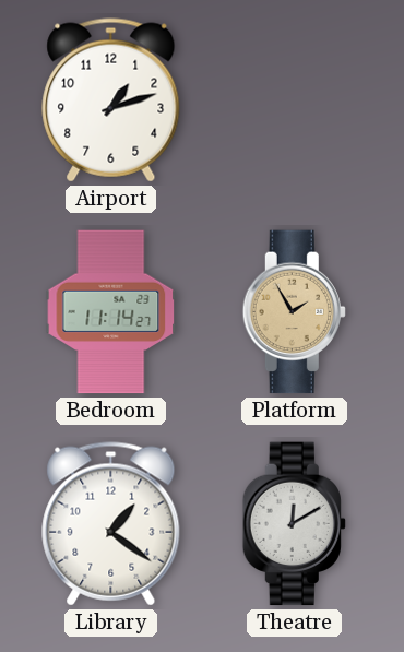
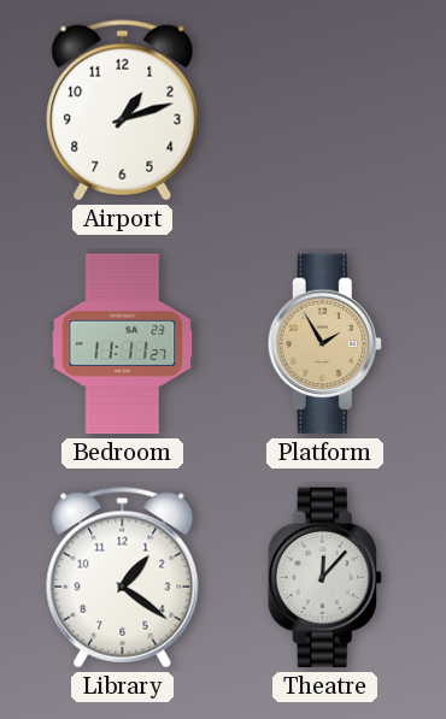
Bedroom: 11:14 -> 11:11 (123, 344)
Theatre: 12:10 -> 12:07 (324, 578)
